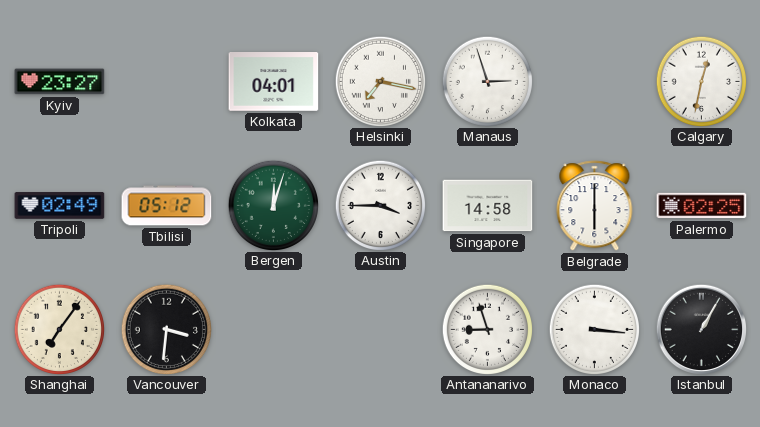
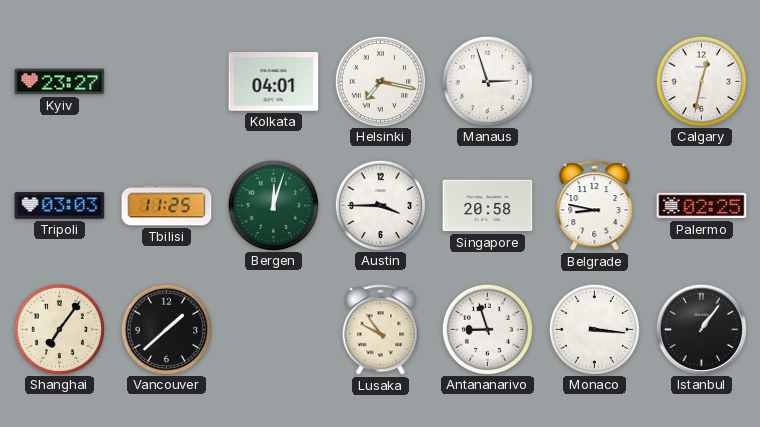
Tripoli: 02:49 -> 03:03 (60, 206)
Tbilisi: 05:12 -> 11:25 (167, 206)
Singapore: 14:58 -> 20:58 (488, 206)
Belgrade: 6:00 -> 8:47 (595, 206)
Vancouver: 3:31 -> 1:38 (166, 329)
Lusaka: none -> 9:54 (381, 330)
Istanbul: 1:05 -> 1:06 (701, 329)
